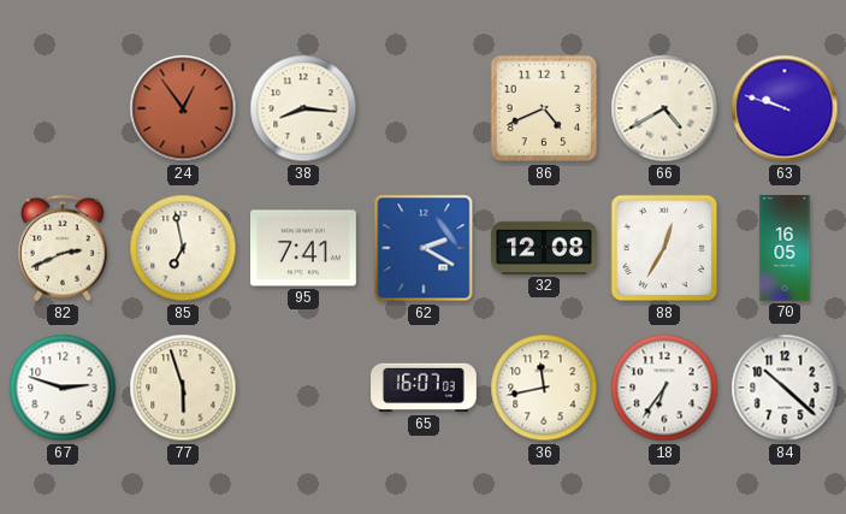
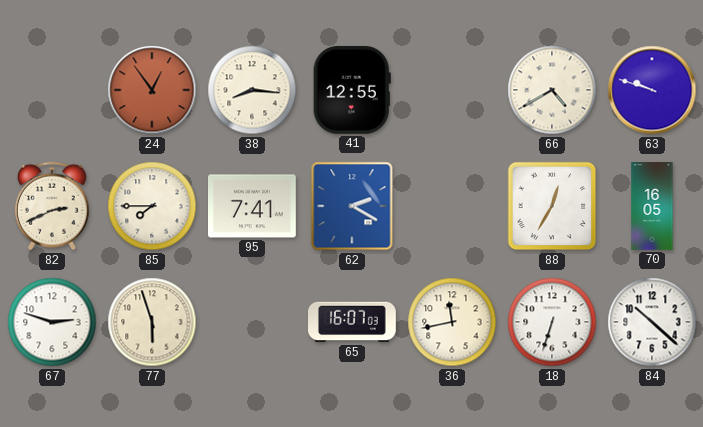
41: none -> 12:55 (352, 90)
86: 4:41 -> none (544, 108)
85: 6:58 -> 7:45 (152, 206)
32: 12:08 -> none (545, 248)
18: 6:36 -> 6:33 (552, 322)
